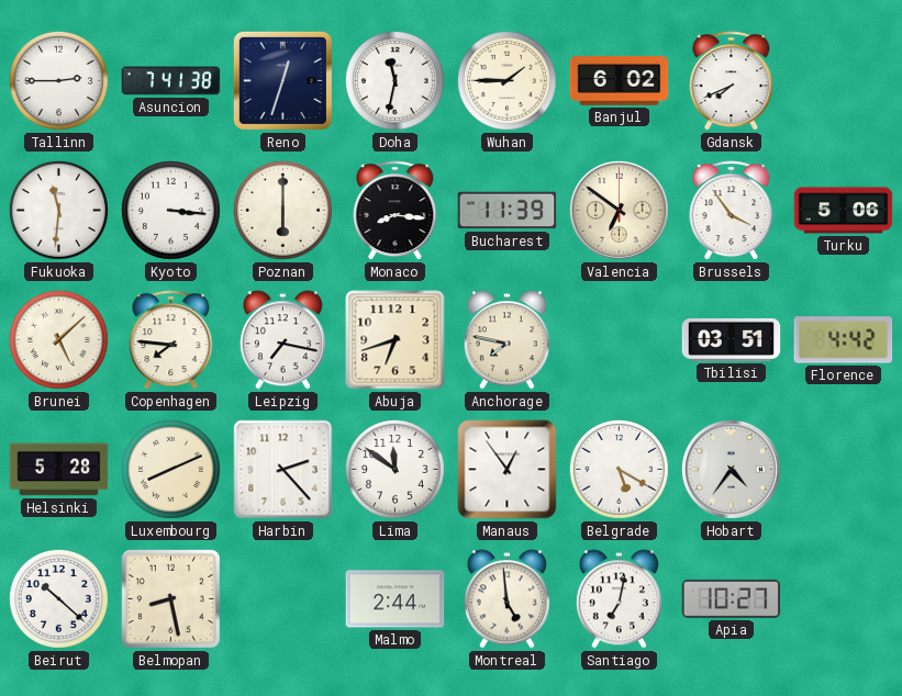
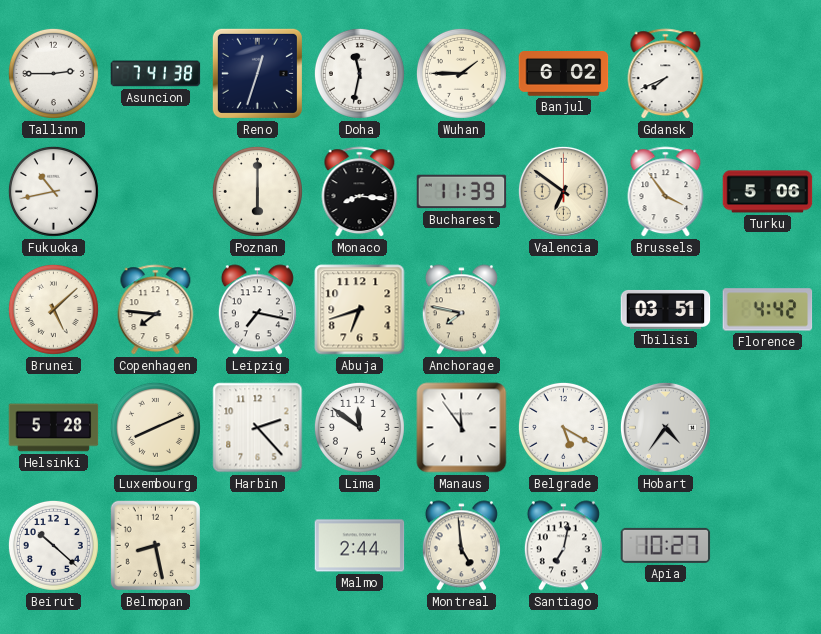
Fukuoka: 11:31 -> 10:43 (53, 191)
Kyoto: 3:16 -> none (170, 210)
Manaus: 12:54 -> 11:54 (462, 428)
